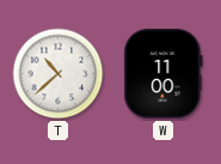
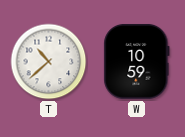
W: 11:00 -> 10:59 (137, 61)
